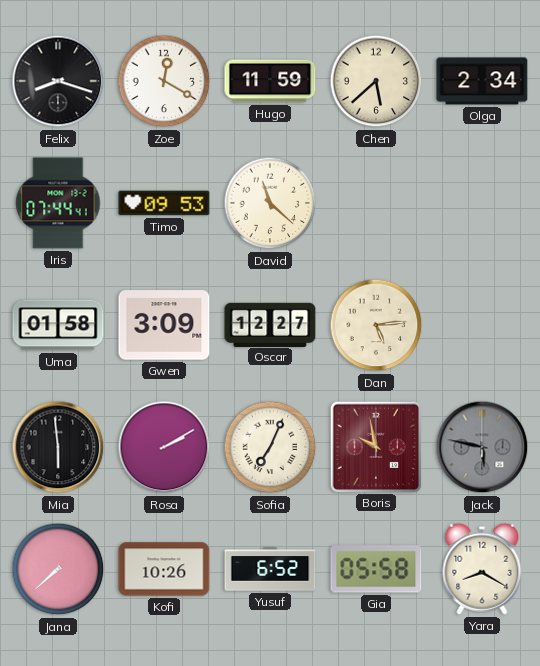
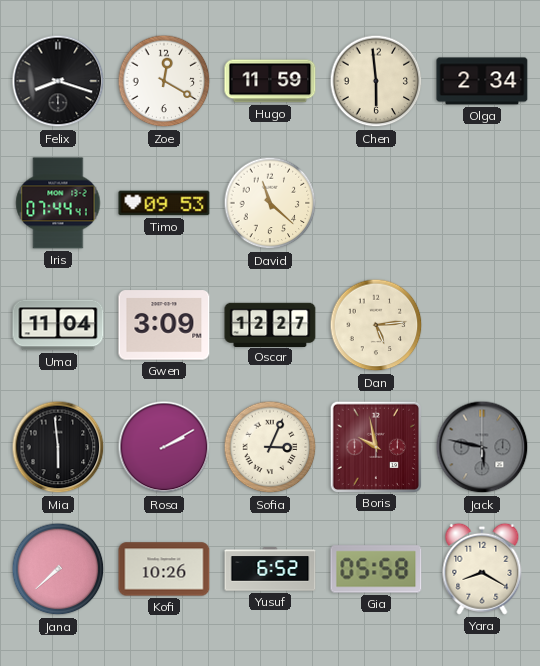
Chen: 5:38 -> 5:59 (376, 81)
Uma: 01:58 -> 11:04 (58, 325)
Sofia: 7:04 -> 3:04 (270, 447)
